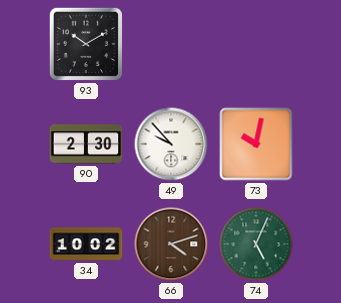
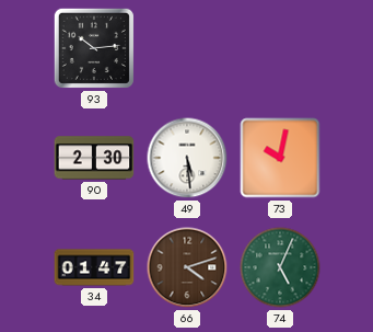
93: 10:10 -> 10:14 (94, 48)
49: 9:53 -> 5:29 (187, 158)
34: 10:02 -> 01:47 (94, 267)
